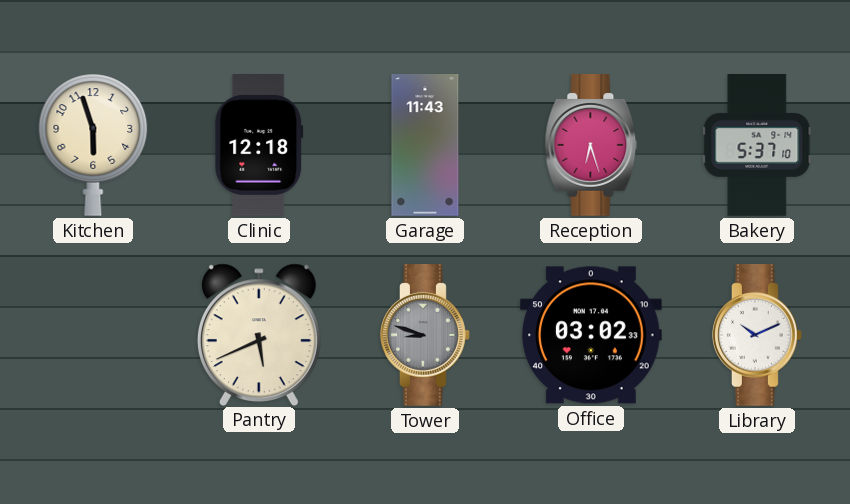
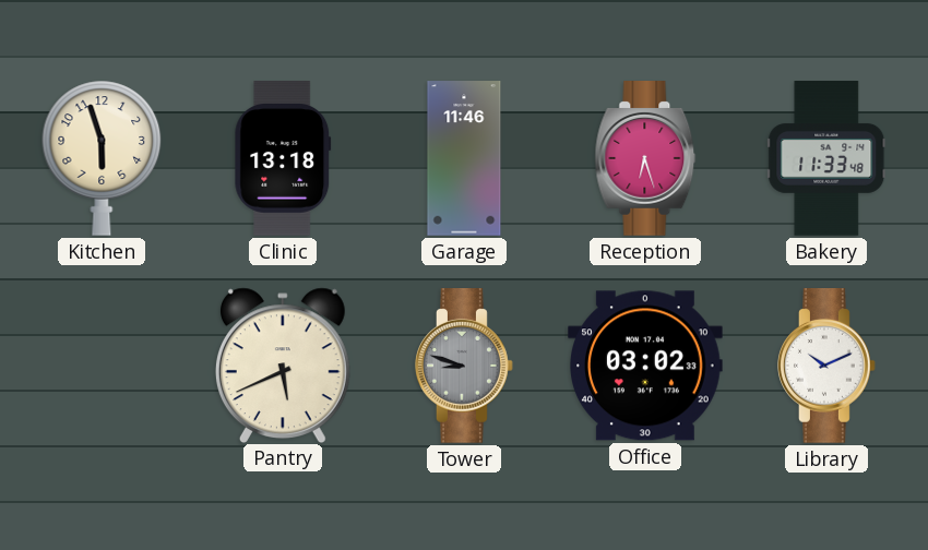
Clinic: 12:18 -> 13:18 (283, 158)
Garage: 11:43 -> 11:46 (464, 158)
Bakery: 5:37 -> 11:33 (826, 158)
